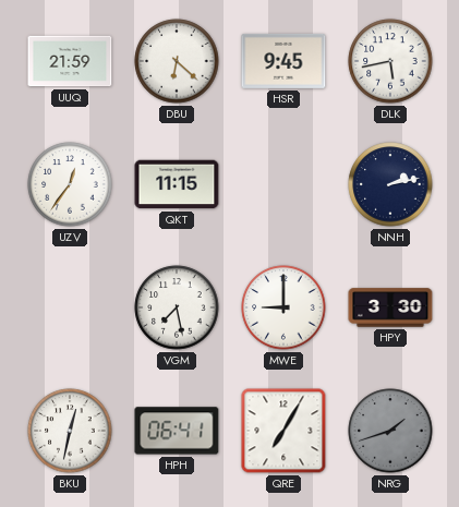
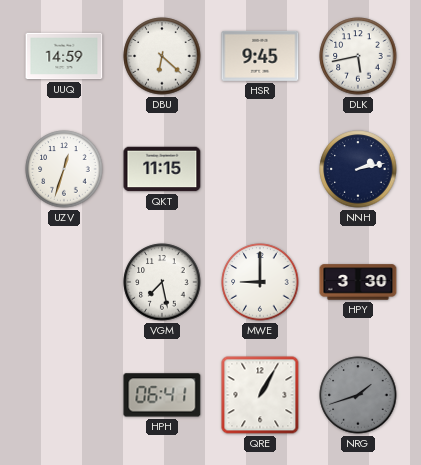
UUQ: 21:59 -> 14:59 (64, 56)
UZV: 12:36 -> 12:33 (64, 169)
BKU: 12:32 -> none (70, 431)
QRE: 7:05 -> 1:05 (260, 395)
